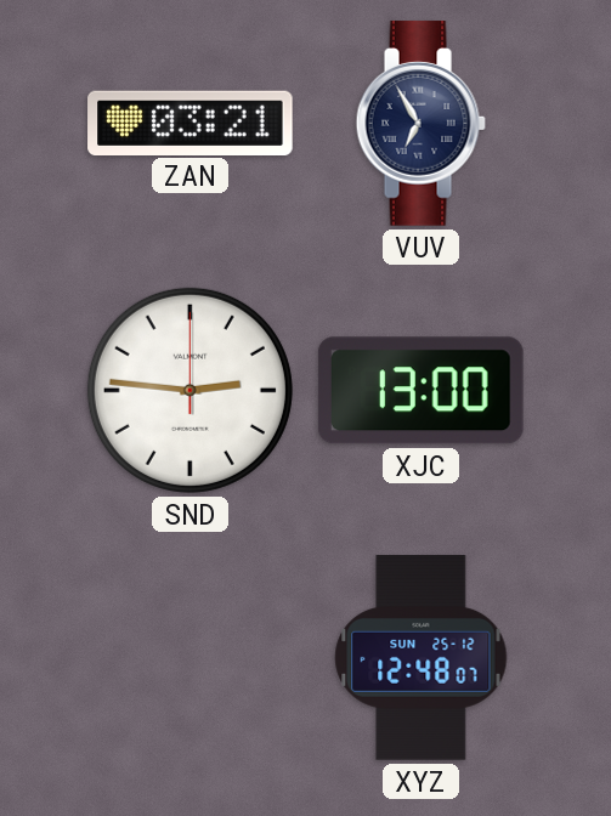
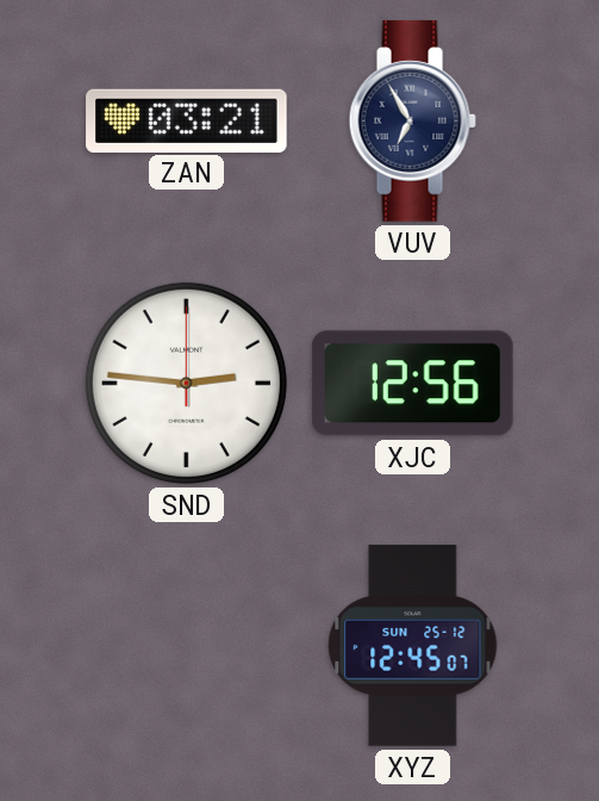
XJC: 13:00 -> 12:56 (412, 384)
XYZ: 12:48 -> 12:45 (413, 646)
